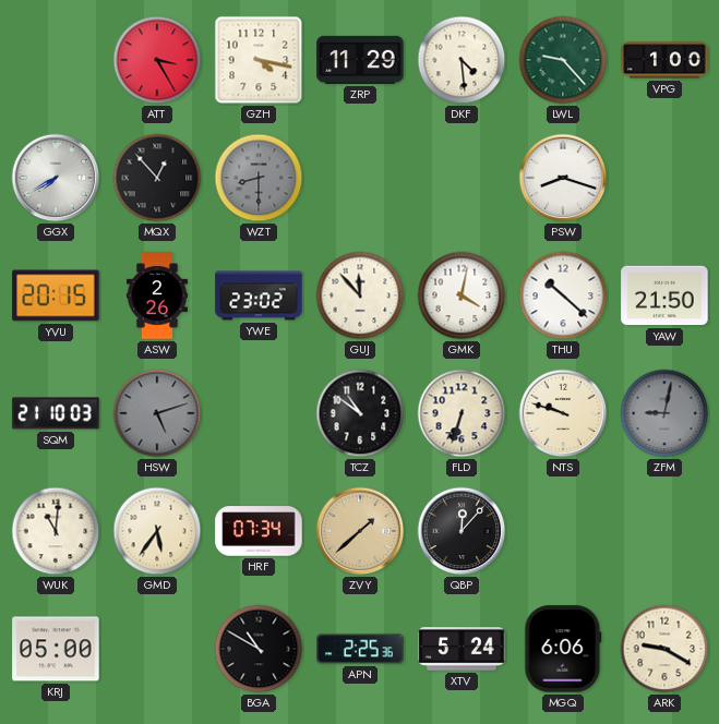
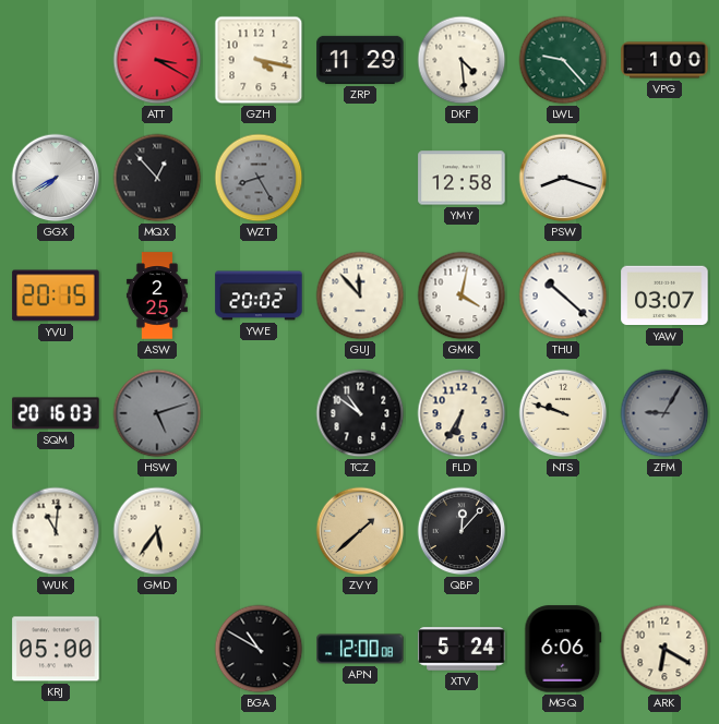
ATT: 3:25 -> 3:20 (157, 60)
WZT: 8:30 -> 8:25 (259, 178)
YMY: none -> 12:58 (462, 178)
ASW: 2:26 -> 2:25 (157, 295)
YWE: 23:02 -> 20:02 (259, 295)
YAW: 21:50 -> 03:07 (664, 295)
SQM: 21:10 -> 20:16 (56, 413)
FLD: 6:33 -> 6:35 (462, 413)
ZFM: 9:02 -> 9:05 (664, 413)
HRF: 07:34 -> none (259, 531)
APN: 2:25 -> 12:00 (360, 649)
ARK: 9:20 -> 6:20 (664, 649)
